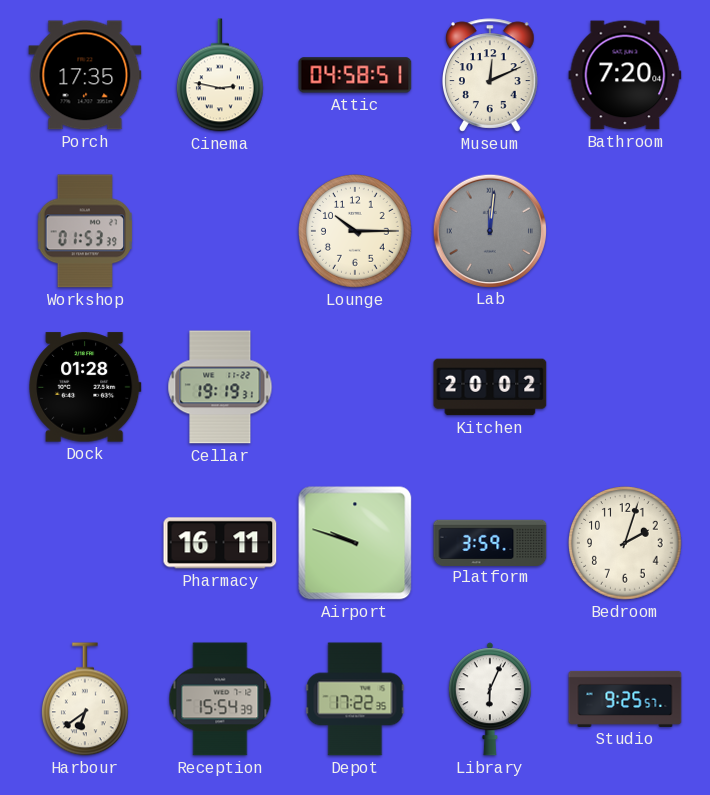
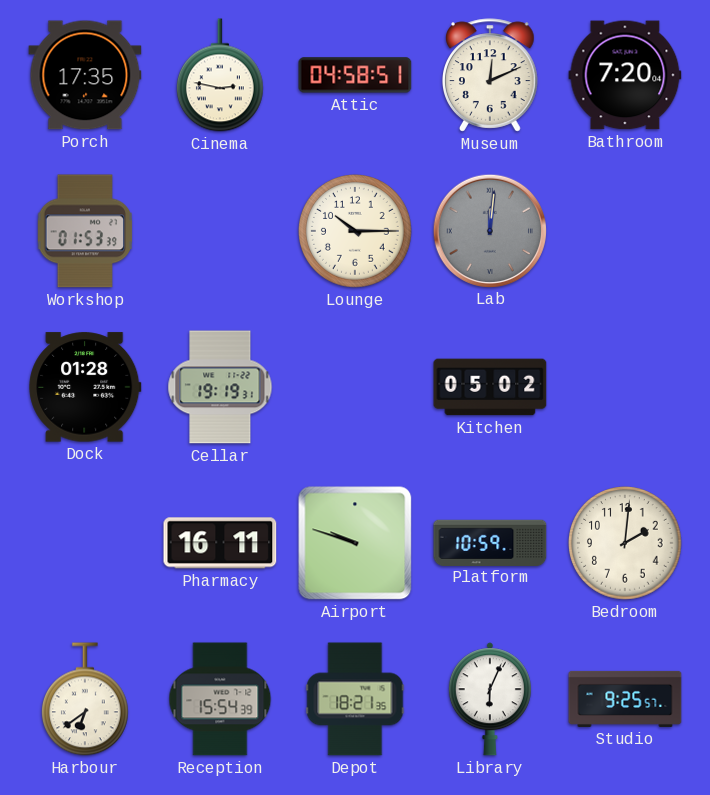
Kitchen: 20:02 -> 05:02 (490, 387)
Platform: 3:59 -> 10:59 (490, 542)
Bedroom: 2:03 -> 2:01 (626, 544)
Depot: 17:22 -> 18:21 (355, 699)
